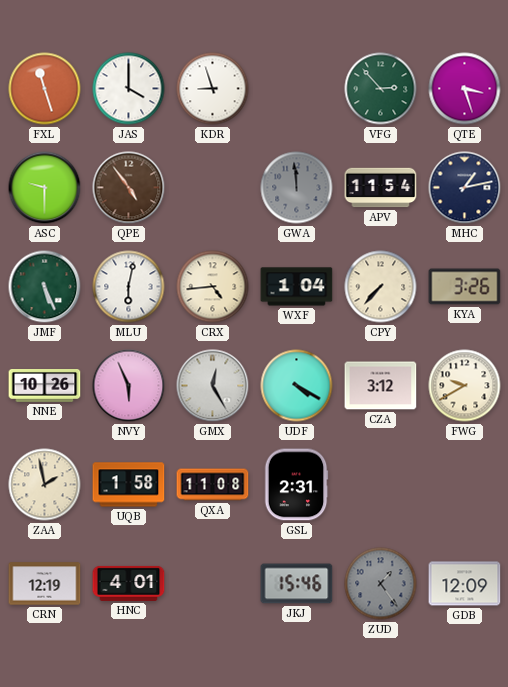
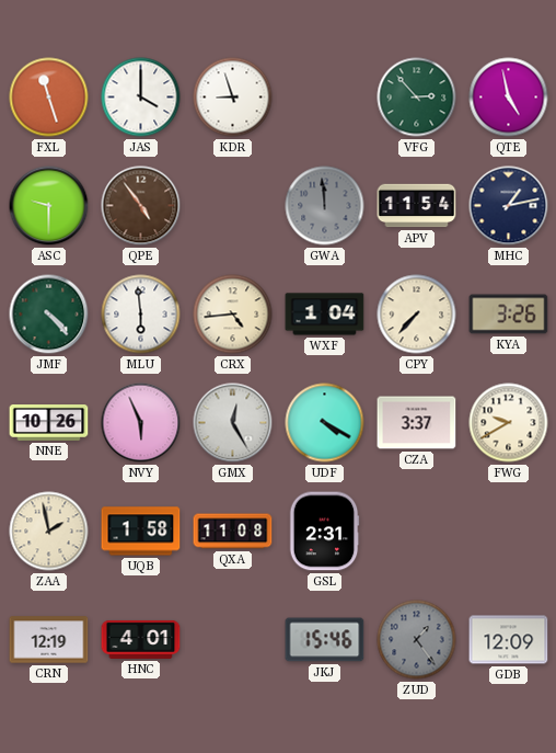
QTE: 3:27 -> 4:58 (509, 98)
JMF: 5:26 -> 4:23 (49, 315)
MLU: 6:02 -> 5:59 (141, 315)
CZA: 3:12 -> 3:37 (417, 423)
